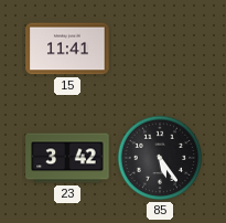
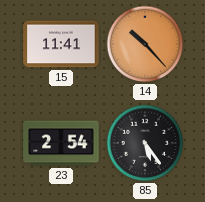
14: none -> 10:23 (145, 44)
23: 3:42 -> 2:54 (61, 143)
